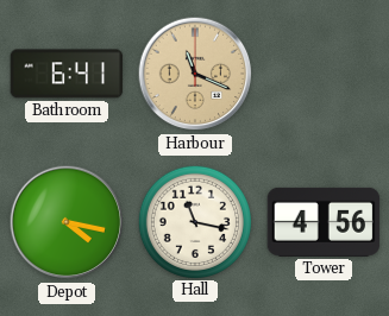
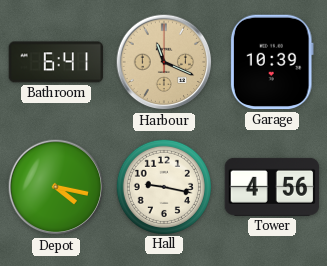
Garage: none -> 10:39 (272, 62)
Hall: 11:17 -> 9:17 (163, 186)
